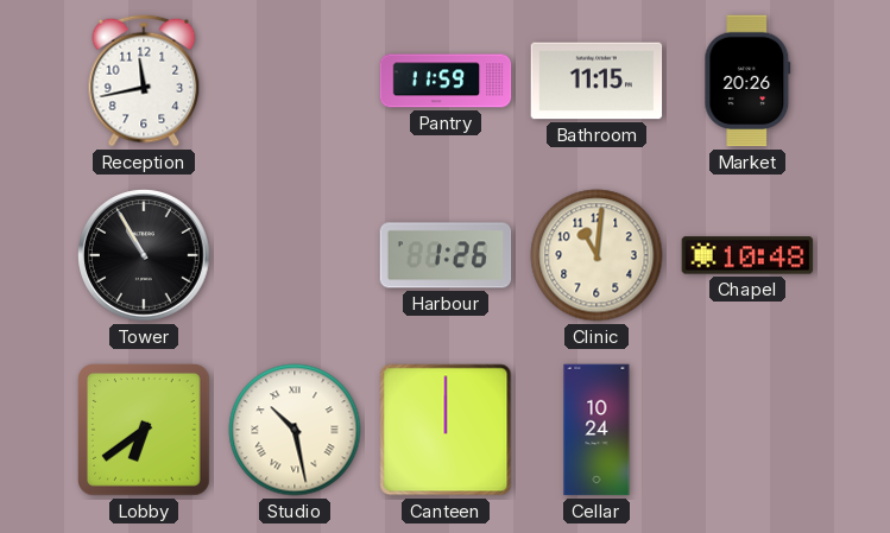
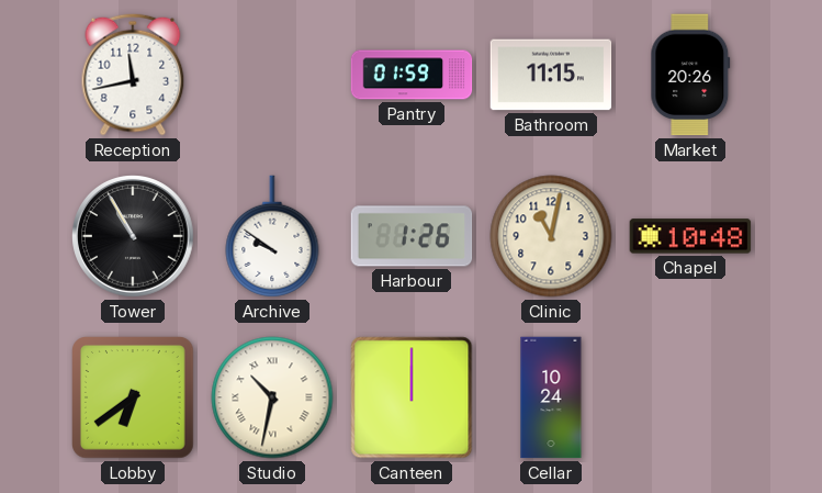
Pantry: 11:59 -> 01:59 (412, 75)
Archive: none -> 9:51 (272, 236)
Clinic: 11:01 -> 11:02 (551, 236)
Studio: 10:28 -> 10:32 (272, 397)
